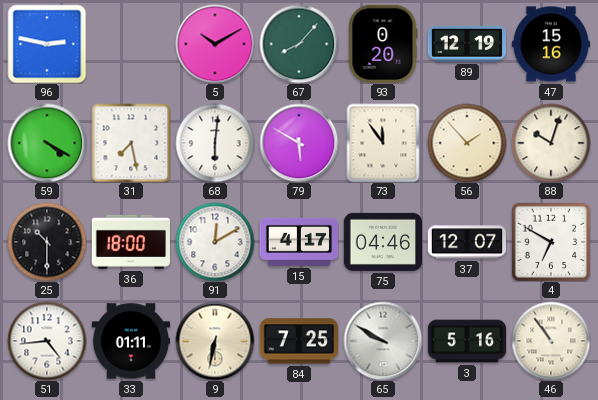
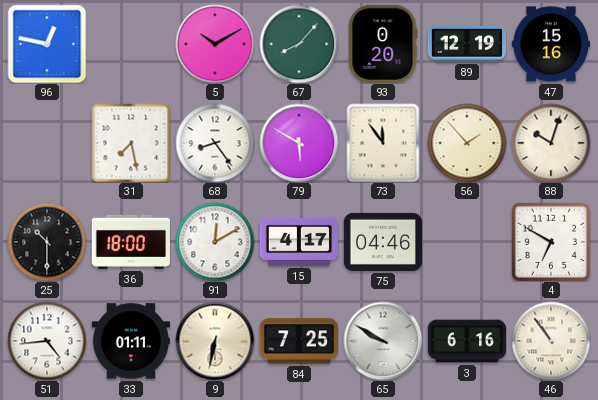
96: 2:47 -> 12:47 (47, 44)
59: 4:20 -> none (47, 143)
68: 6:01 -> 8:24 (215, 143)
37: 12:07 -> none (466, 242)
3: 5:16 -> 6:16 (467, 341)
